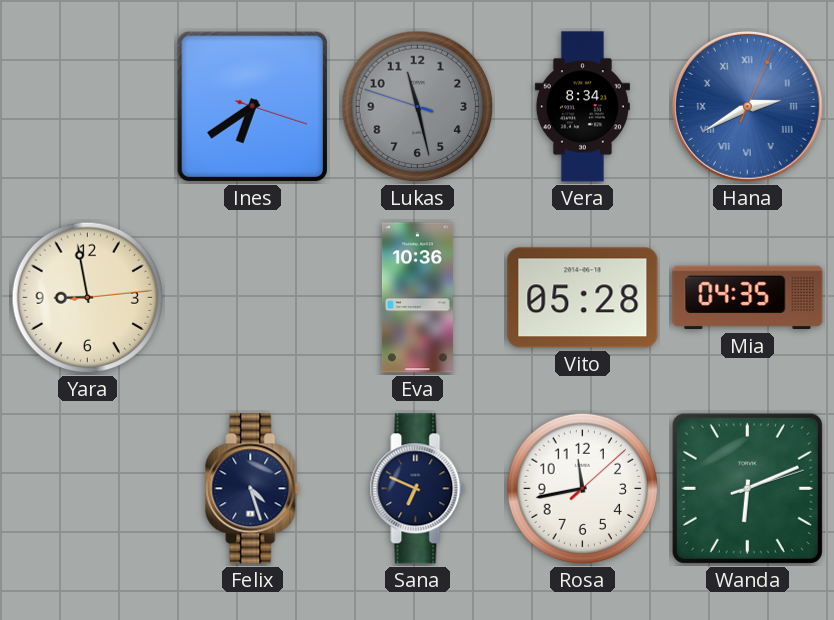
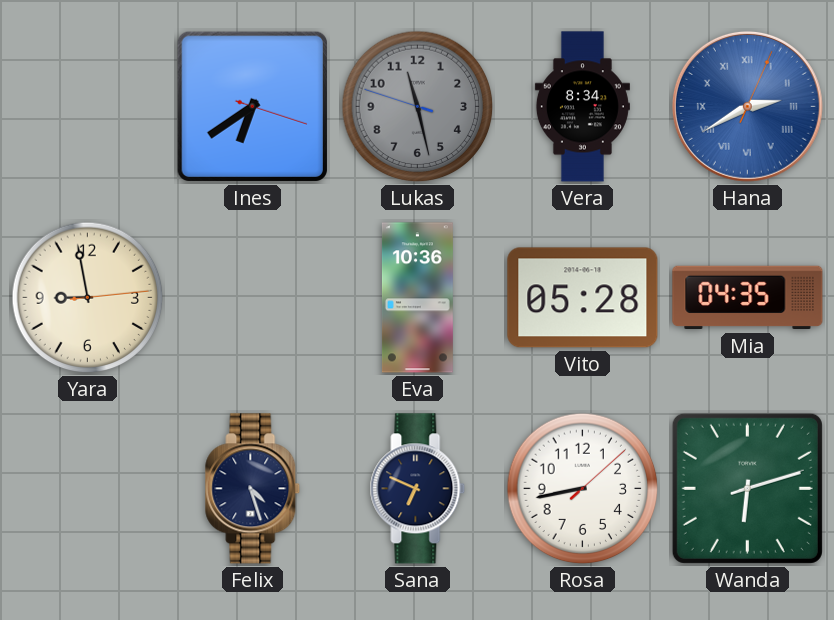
Rosa: 11:43 -> 8:43 (583, 489)
Wanda: 6:11 -> 6:12 (747, 488)
